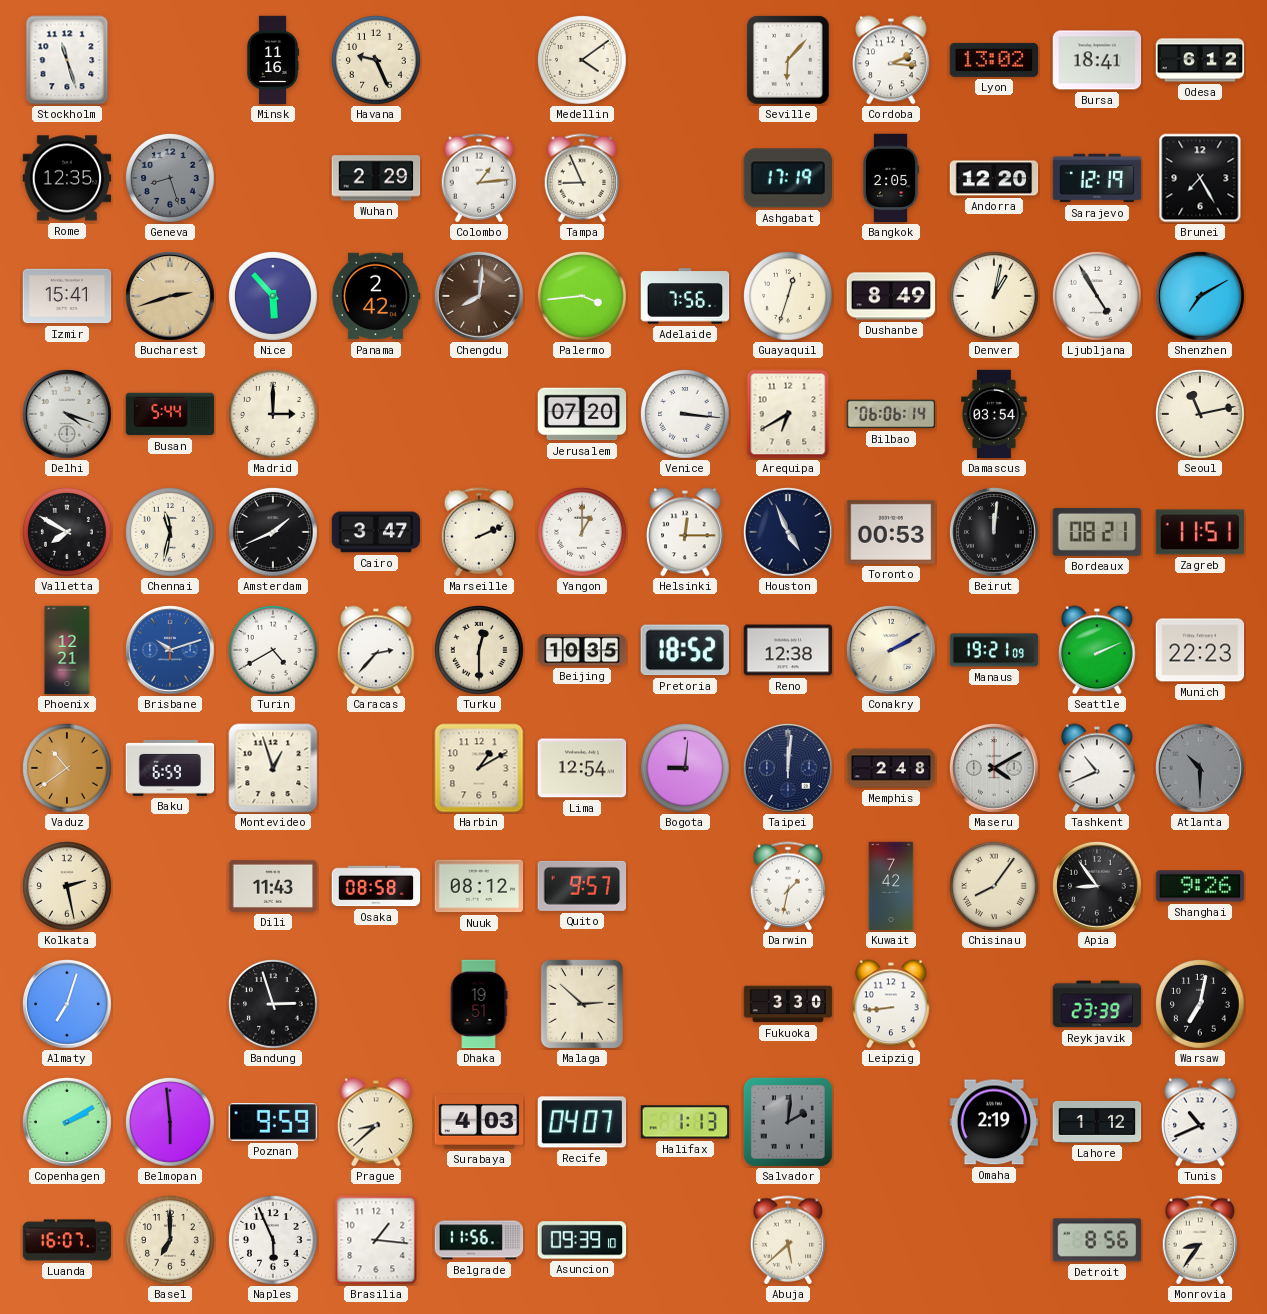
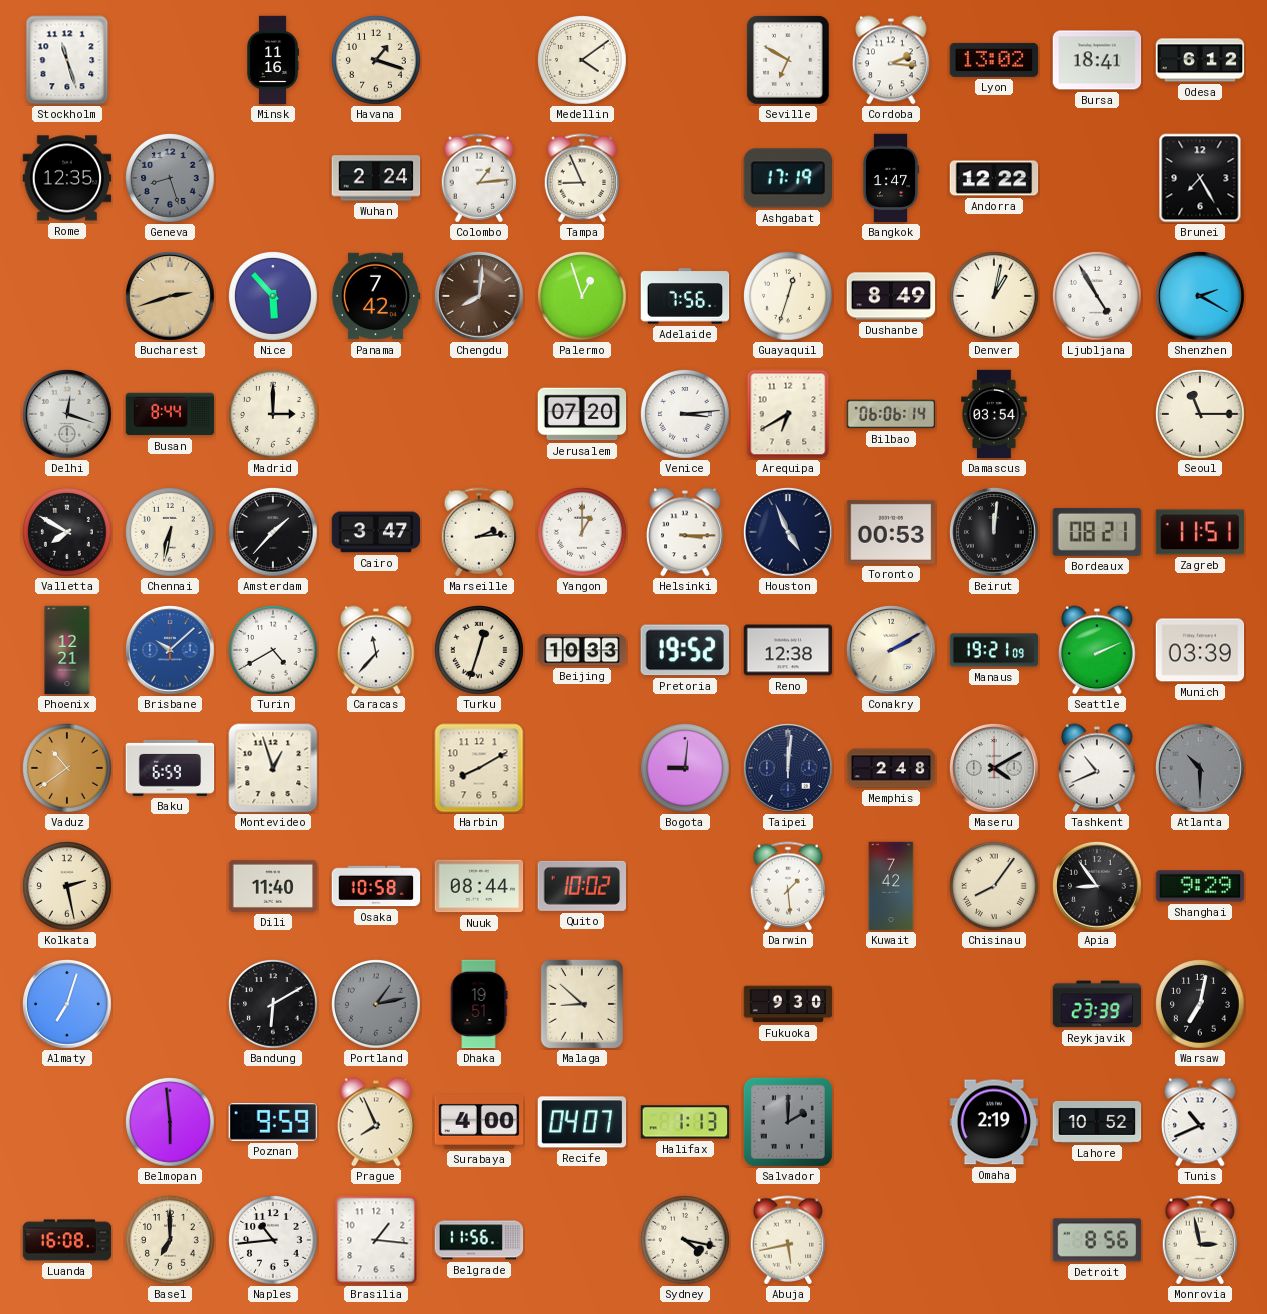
Havana: 9:26 -> 1:18 (377, 61)
Seville: 6:07 -> 6:50 (788, 60)
Wuhan: 2:29 -> 2:24 (376, 178)
Bangkok: 2:05 -> 1:47 (891, 178)
Andorra: 12:20 -> 12:22 (994, 178)
Sarajevo: 12:19 -> none (1097, 178)
Izmir: 15:41 -> none (67, 296)
Panama: 2:42 -> 7:42 (376, 296)
Palermo: 3:44 -> 12:57 (583, 297)
Shenzhen: 7:10 -> 2:20 (1201, 297)
Delhi: 4:18 -> 12:18 (68, 415)
Busan: 5:44 -> 8:44 (170, 414)
Venice: 3:16 -> 3:14 (686, 415)
Seoul: 11:13 -> 11:15 (1201, 415)
Chennai: 11:32 -> 6:32 (171, 533)
Amsterdam: 1:41 -> 1:37 (274, 533)
Marseille: 2:11 -> 2:14 (479, 532)
Helsinki: 12:15 -> 3:15 (685, 532)
Brisbane: 10:12 -> 10:08 (171, 651)
Caracas: 2:37 -> 11:37 (376, 650)
Turku: 12:30 -> 12:33 (480, 651)
Beijing: 10:35 -> 10:33 (582, 650)
Pretoria: 18:52 -> 19:52 (685, 650)
Munich: 22:23 -> 03:39 (1200, 650)
Harbin: 1:10 -> 8:10 (479, 768)
Lima: 12:54 -> none (582, 768)
Dili: 11:43 -> 11:40 (273, 886)
Osaka: 08:58 -> 10:58 (376, 886)
Nuuk: 08:12 -> 08:44 (479, 886)
Quito: 9:57 -> 10:02 (581, 886)
Darwin: 1:32 -> 1:29 (788, 886)
Shanghai: 9:26 -> 9:29 (1200, 886)
Bandung: 2:57 -> 6:10 (274, 1005)
Portland: none -> 1:13 (377, 1005)
Malaga: 2:52 -> 8:52 (582, 1004)
Fukuoka: 3:30 -> 9:30 (788, 1004)
Leipzig: 8:44 -> none (891, 1004)
Copenhagen: 2:10 -> none (68, 1123)
Prague: 8:38 -> 7:56 (376, 1122)
Surabaya: 4:03 -> 4:00 (479, 1122)
Salvador: 2:01 -> 2:00 (788, 1122)
Lahore: 1:12 -> 10:52 (1097, 1122)
Luanda: 16:07 -> 16:08 (67, 1240)
Naples: 5:56 -> 10:44 (274, 1241)
Asuncion: 09:39 -> none (582, 1240)
Sydney: none -> 4:17 (686, 1241)
Abuja: 5:38 -> 5:43 (788, 1240)
Monrovia: 8:36 -> 2:58 (1200, 1240)
